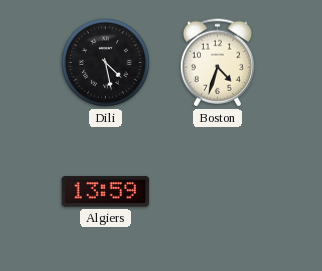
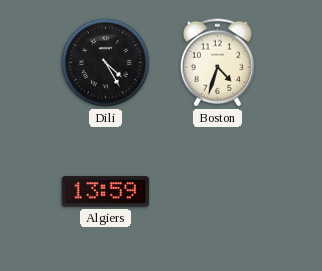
Dili: 4:28 -> 4:25 (106, 63)
